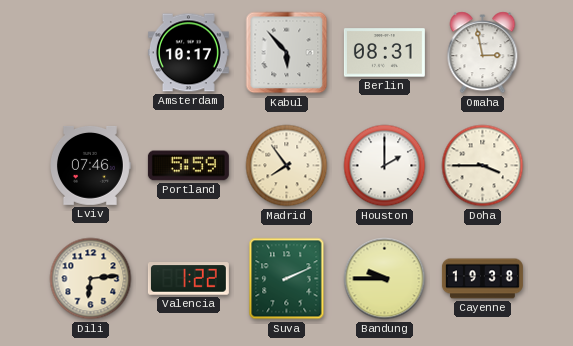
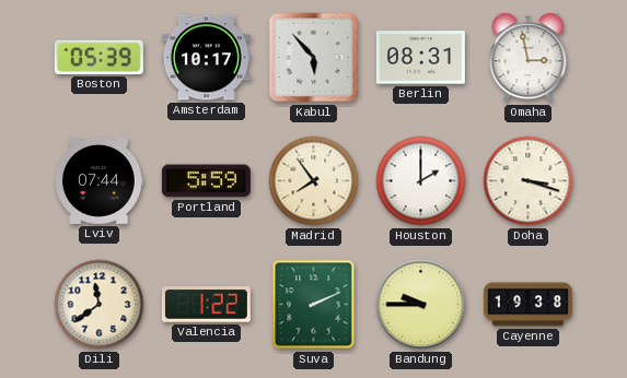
Boston: none -> 05:39 (98, 57)
Lviv: 07:46 -> 07:44 (100, 180)
Doha: 3:45 -> 3:18 (529, 181)
Dili: 6:14 -> 11:39 (100, 305)
